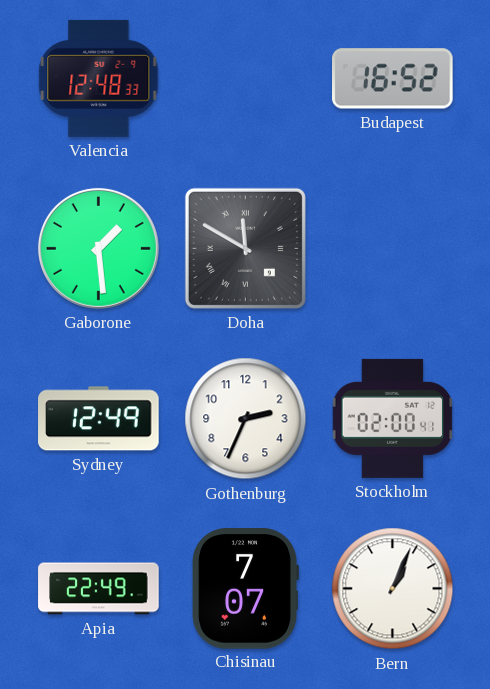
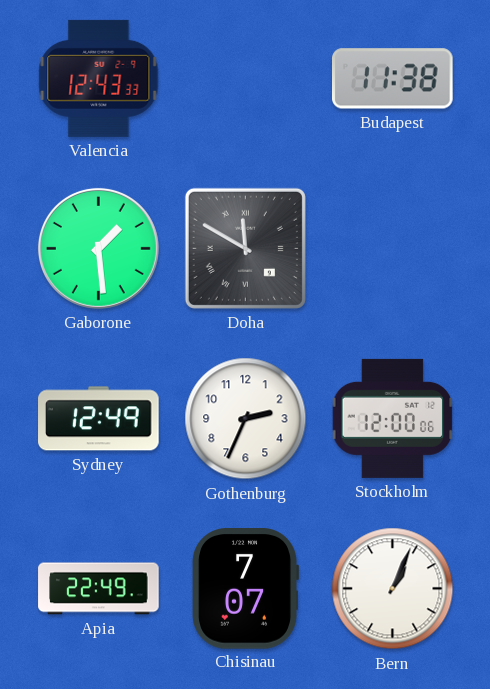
Valencia: 12:48 -> 12:43 (99, 78)
Budapest: 16:52 -> 11:38 (393, 79)
Stockholm: 02:00 -> 12:00 (393, 418)
